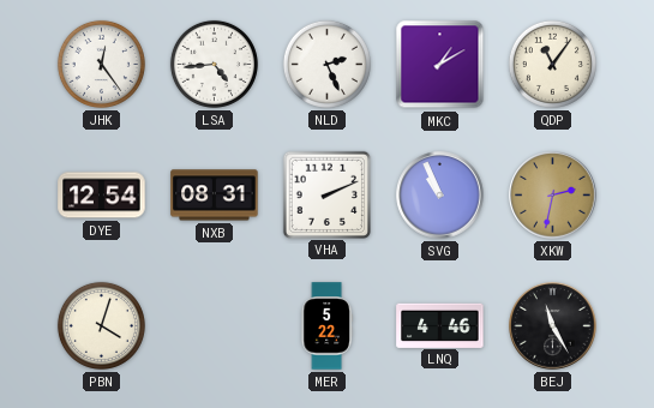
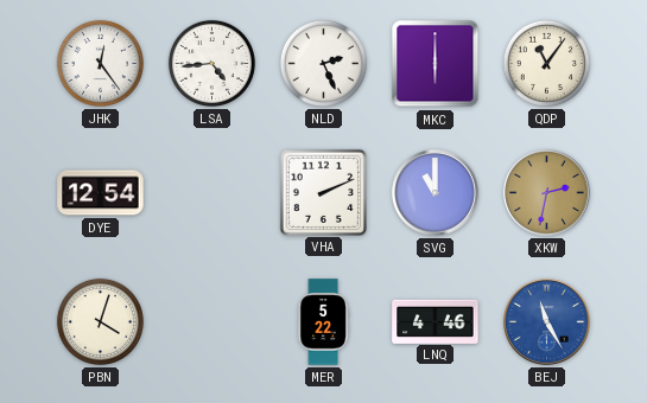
MKC: 1:10 -> 6:00 (436, 64)
NXB: 08:31 -> none (215, 196)
SVG: 10:56 -> 11:00 (436, 193)
BEJ dial: black -> blue (547, 322)
